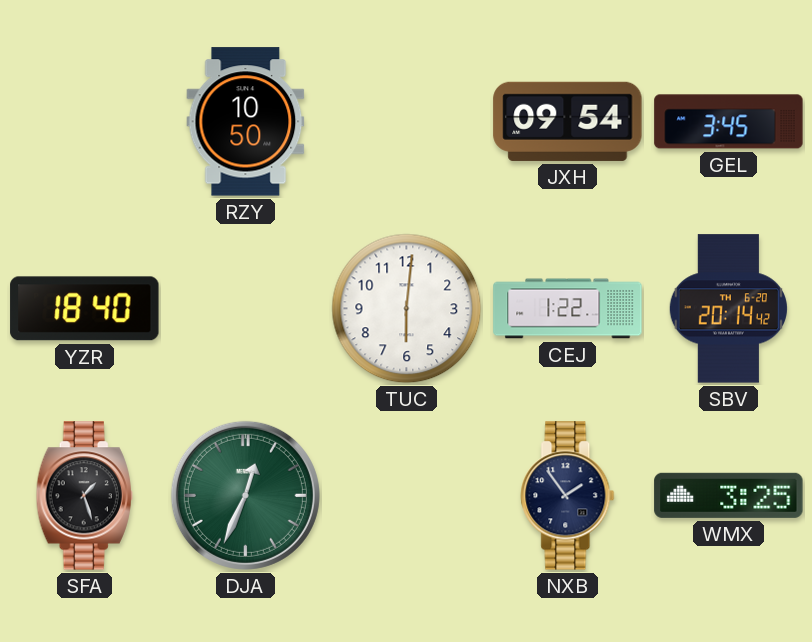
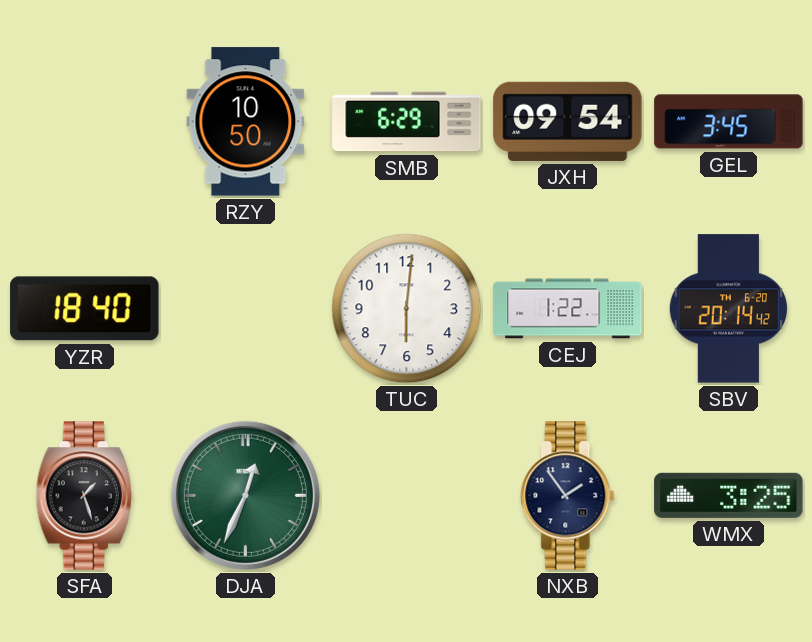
SMB: none -> 6:29 (407, 122)
